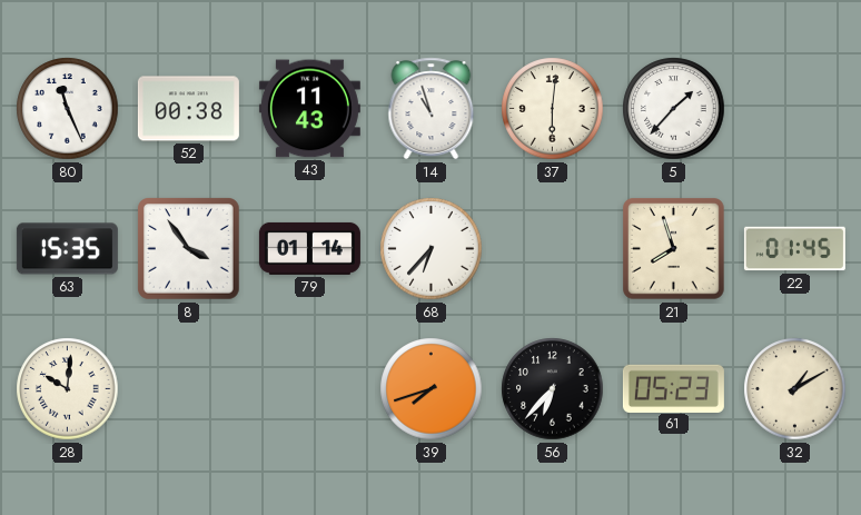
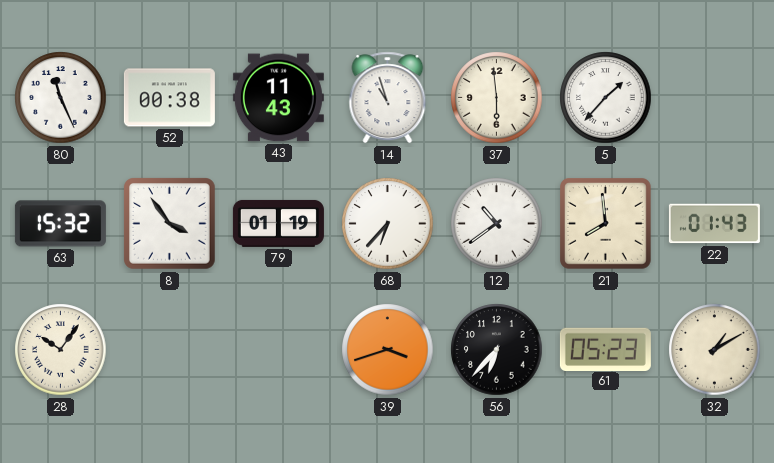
37: 6:01 -> 5:59 (497, 98)
63: 15:35 -> 15:32 (60, 224)
79: 01:14 -> 01:19 (278, 223)
12: none -> 10:39 (497, 224)
21: 7:57 -> 7:59 (606, 224)
22: 01:45 -> 01:43 (714, 224)
28: 10:01 -> 10:06 (61, 350)
39: 7:42 -> 3:42 (388, 350)
